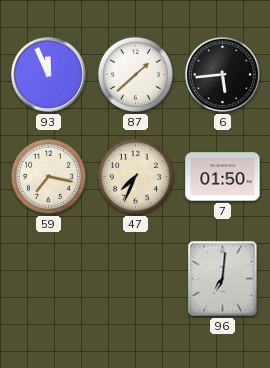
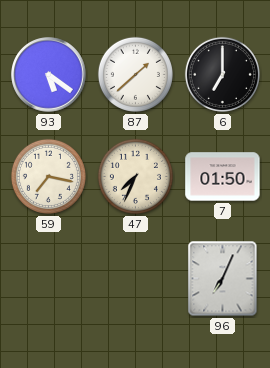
93: 11:56 -> 5:21 (49, 75)
6: 5:44 -> 7:00 (222, 74)
96: 7:01 -> 7:04 (223, 279)
